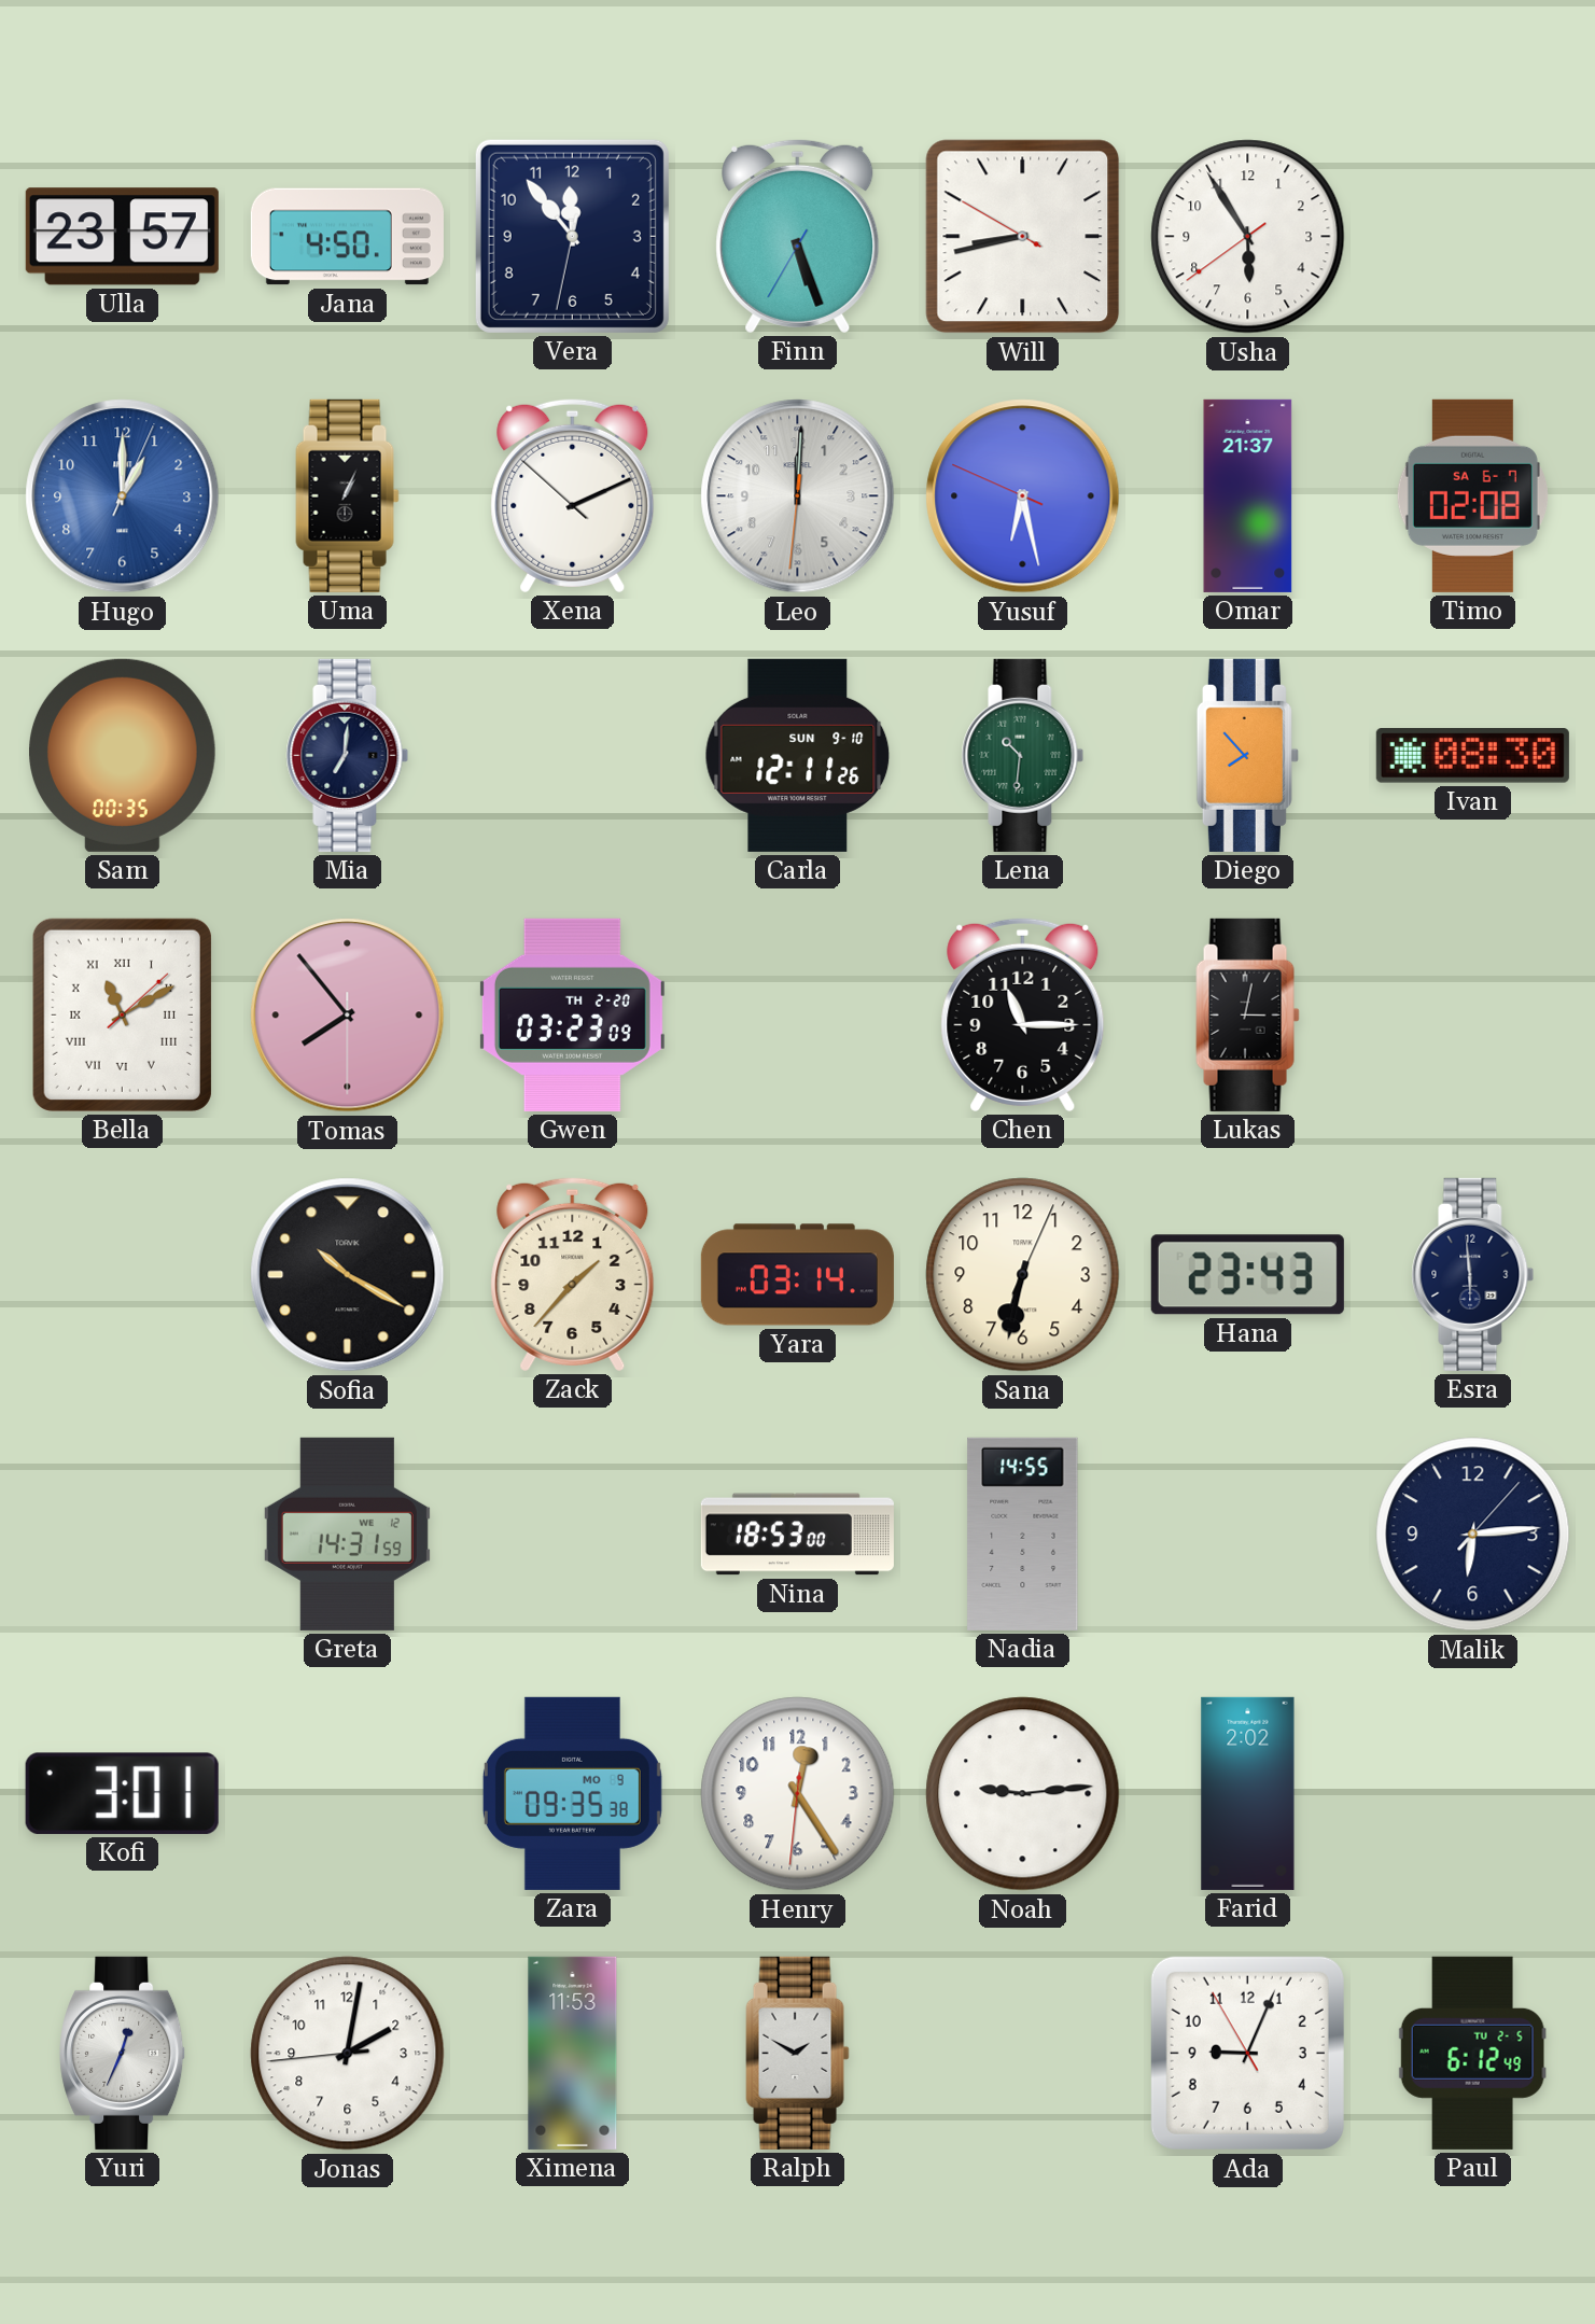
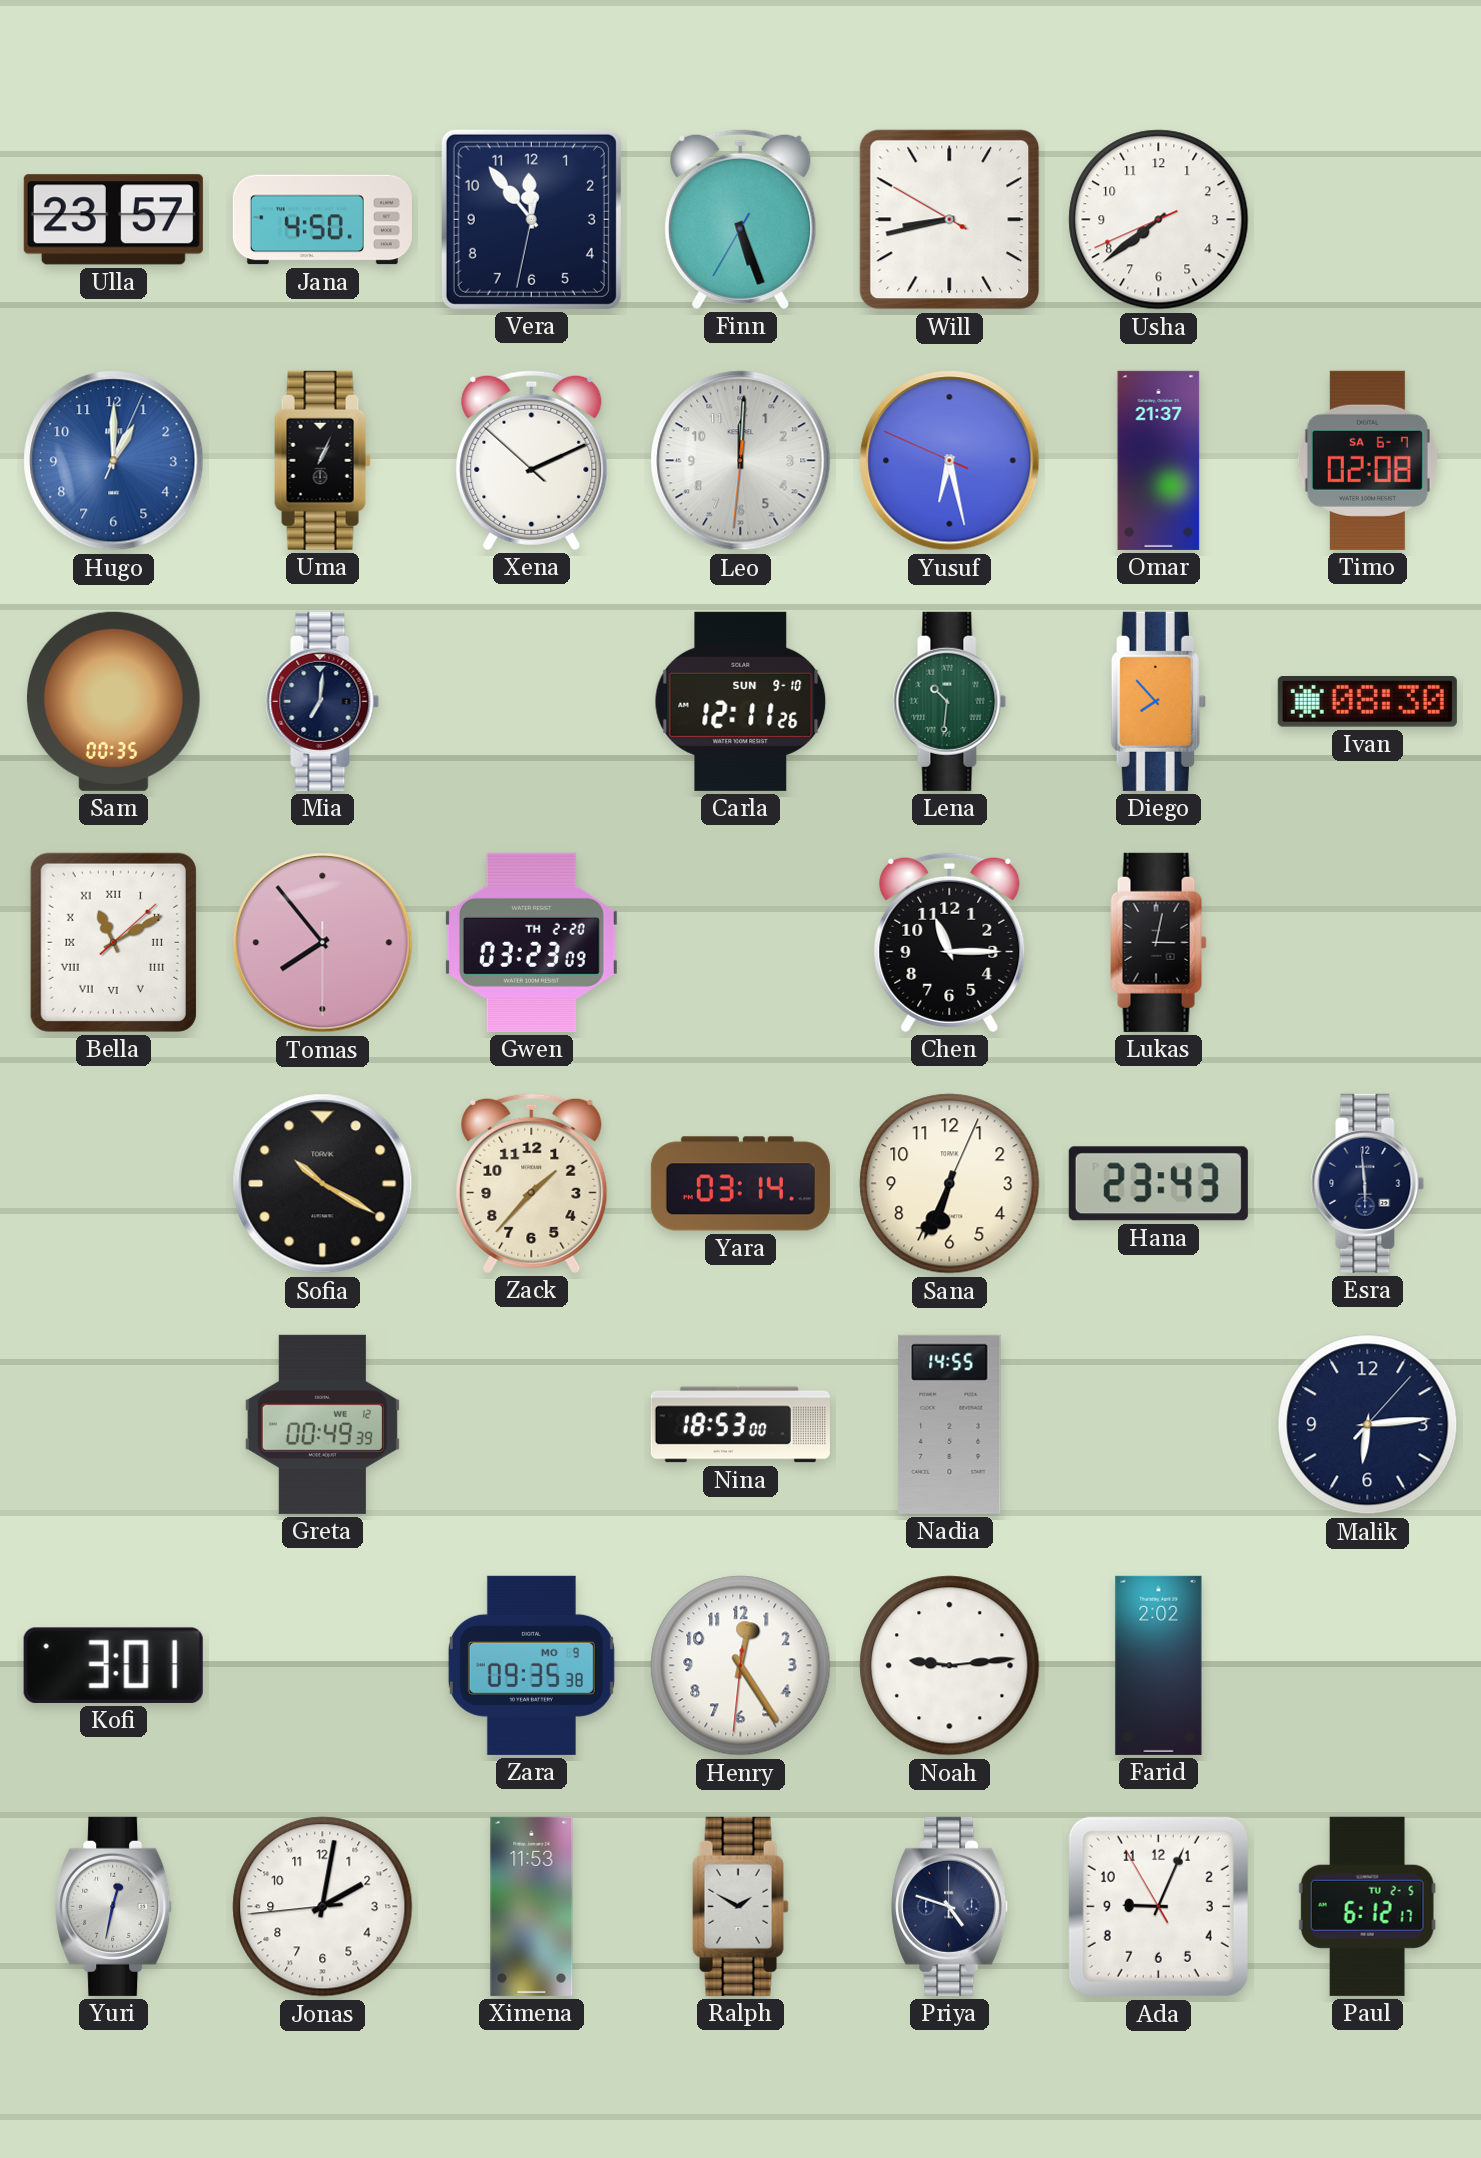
Usha: 5:54 -> 7:38 (1159, 220)
Sana: 6:32 -> 6:34 (950, 1184)
Greta: 14:31 -> 00:49 (322, 1424)
Yuri: 12:34 -> 12:32 (114, 1906)
Priya: none -> 4:48 (950, 1906)
Paul: 6:12:49 -> 6:12:17 (1367, 1906)
